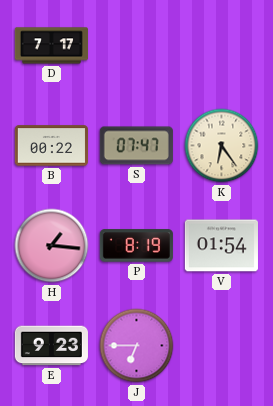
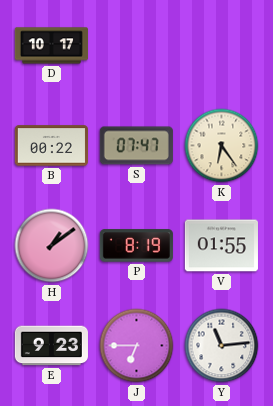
D: 7:17 -> 10:17 (51, 46)
H: 1:16 -> 1:09 (52, 246)
V: 01:54 -> 01:55 (221, 246)
Y: none -> 11:14 (222, 346)
